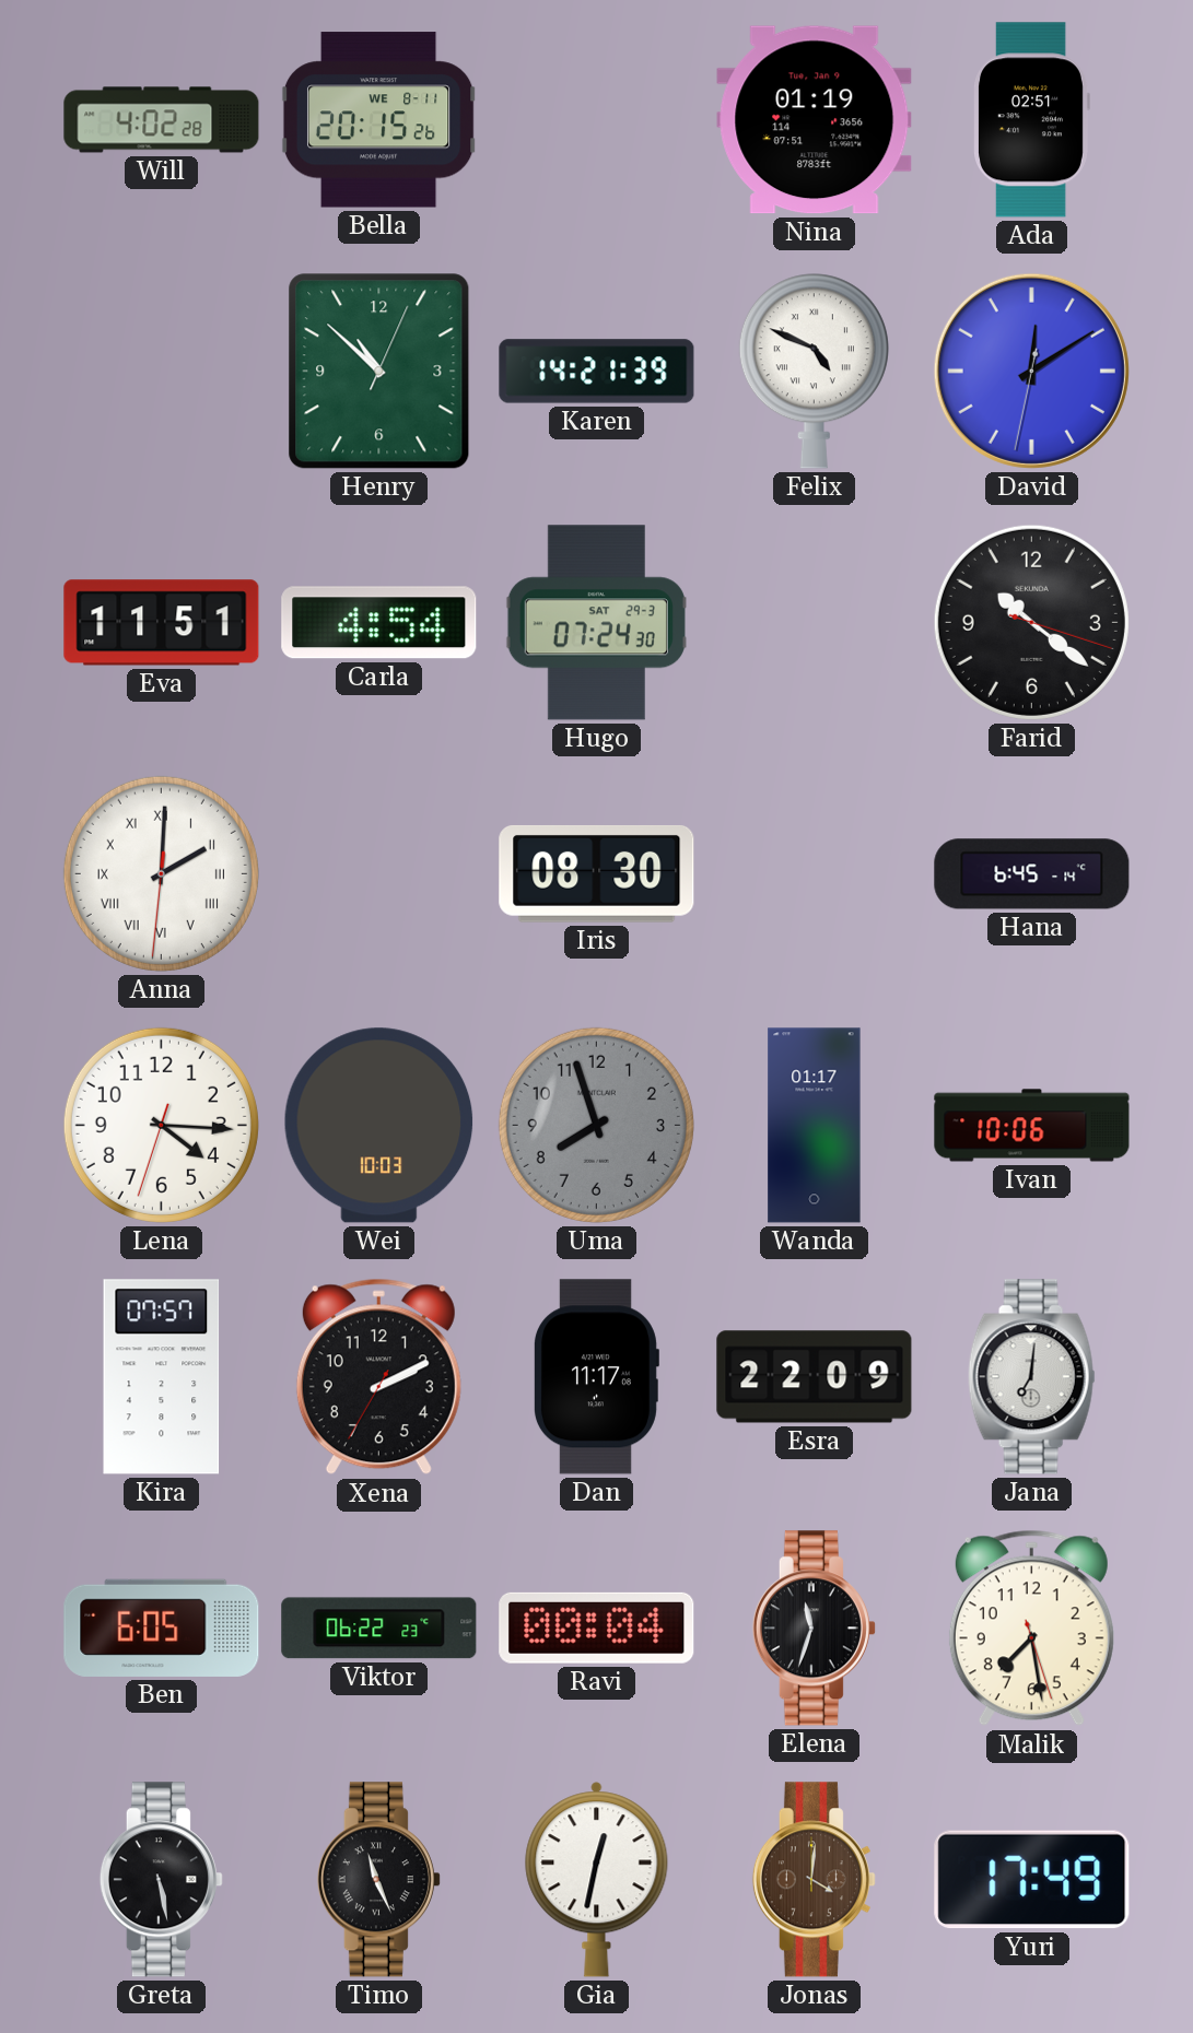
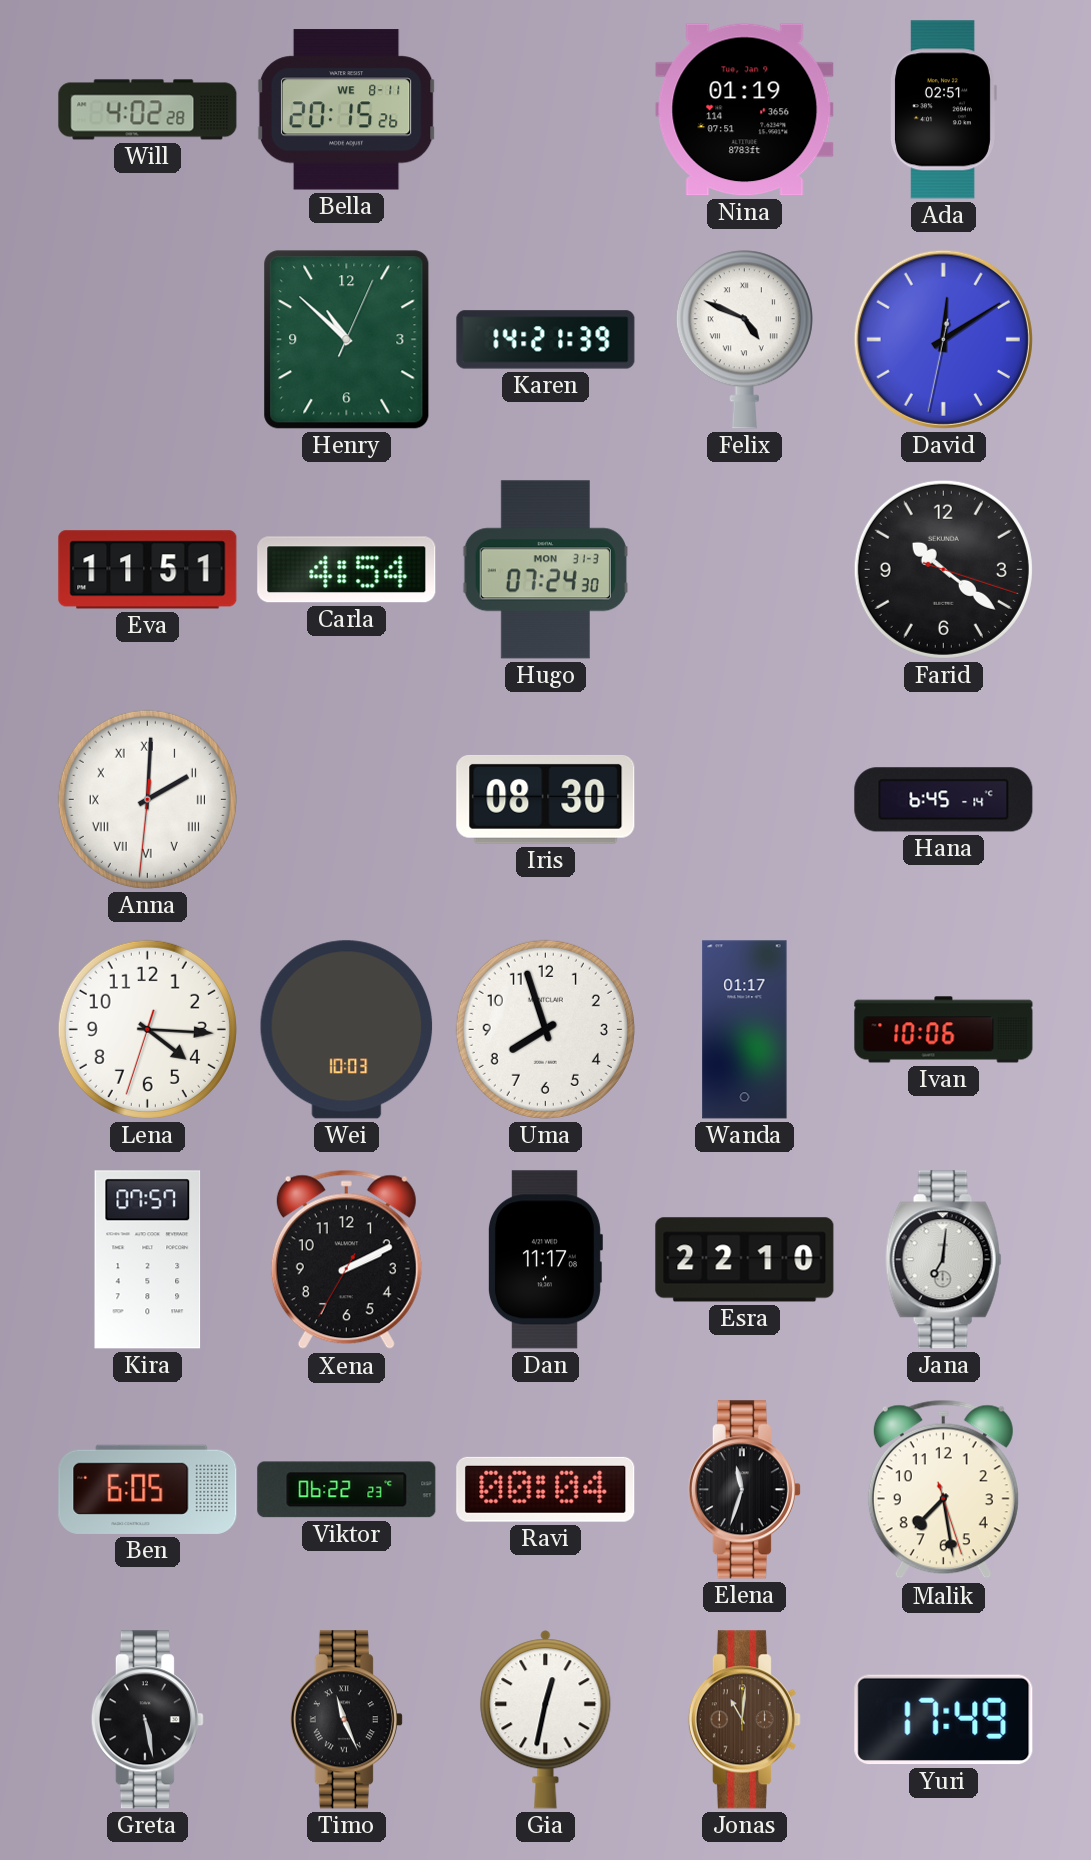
Hugo date: SAT 29-3 -> MON 31-3 (545, 570)
Uma dial: grey -> white (545, 1029)
Esra: 22:09 -> 22:10 (745, 1260)
Jonas: 4:01 -> 11:01 (744, 1720)
